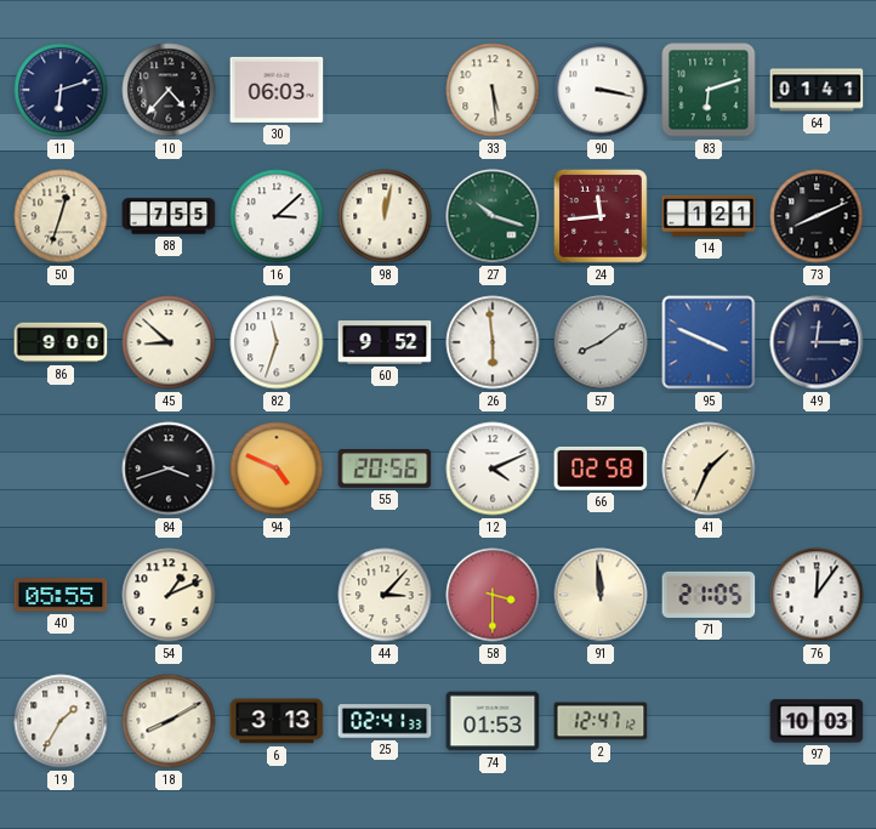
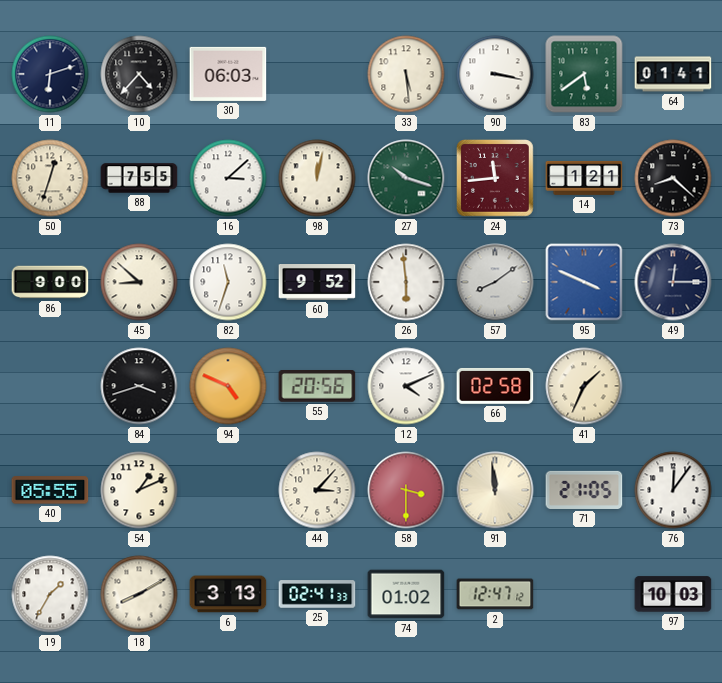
83: 6:12 -> 5:39 (584, 74)
73: 8:11 -> 8:22 (673, 178)
74: 01:53 -> 01:02 (406, 594)
